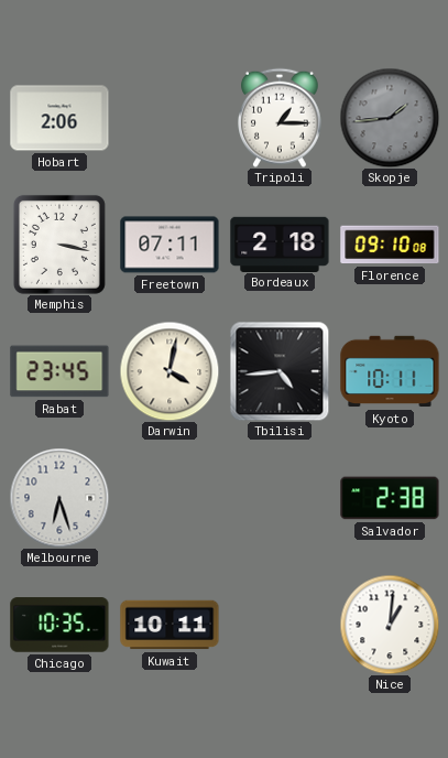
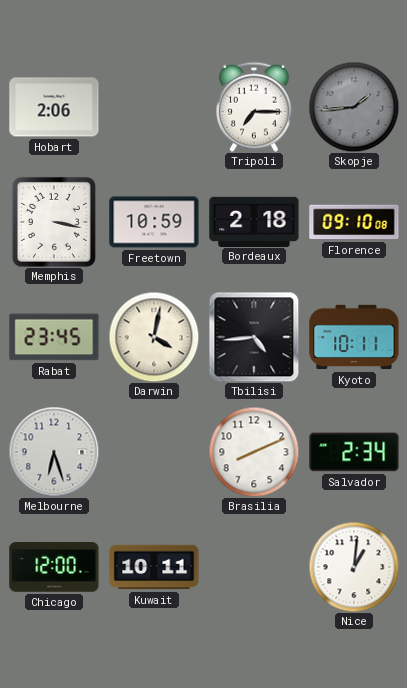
Tripoli: 1:15 -> 7:15 (255, 107)
Freetown: 07:11 -> 10:59 (154, 222)
Brasilia: none -> 8:11 (254, 452)
Salvador: 2:38 -> 2:34 (354, 452)
Chicago: 10:35 -> 12:00 (54, 567)
